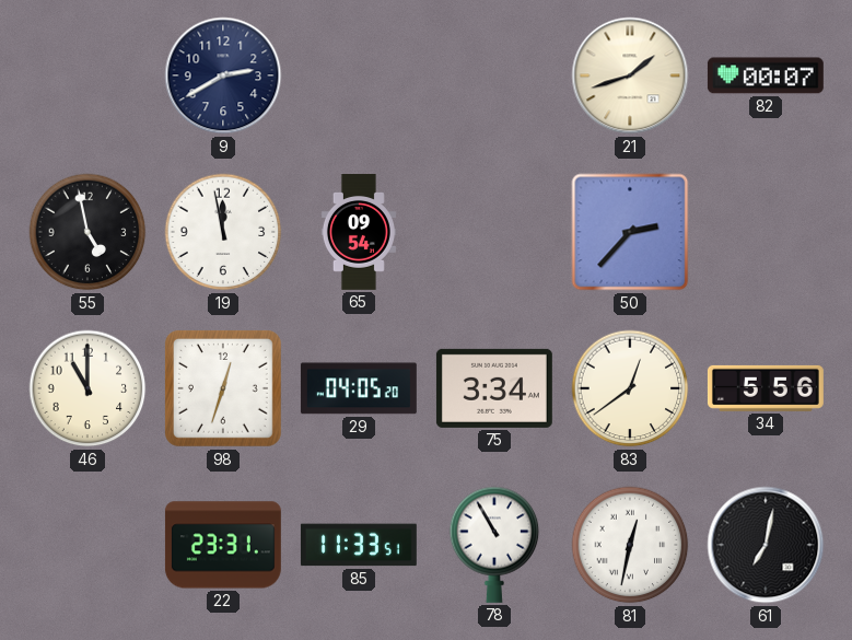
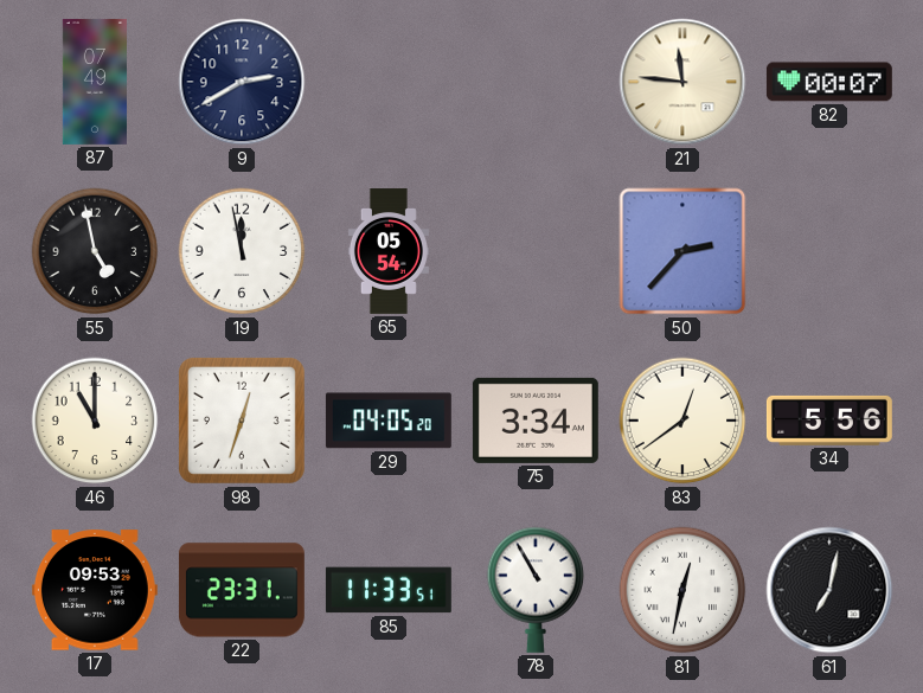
87: none -> 07:49 (95, 82)
21: 1:42 -> 11:46 (682, 82)
65: 09:54 -> 05:54 (389, 252)
17: none -> 09:53 (95, 590)
